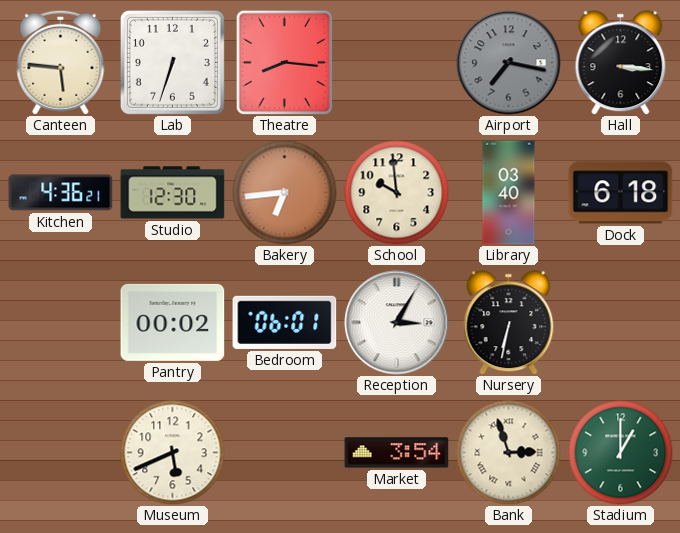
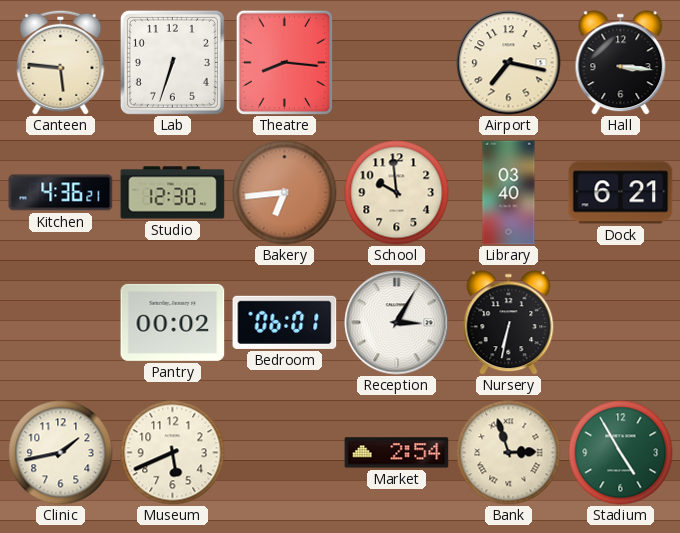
Airport dial: grey -> cream (509, 63)
Dock: 6:18 -> 6:21 (621, 193)
Clinic: none -> 1:43 (61, 453)
Market: 3:54 -> 2:54 (397, 453)
Stadium: 1:00 -> 4:55 (621, 453)
